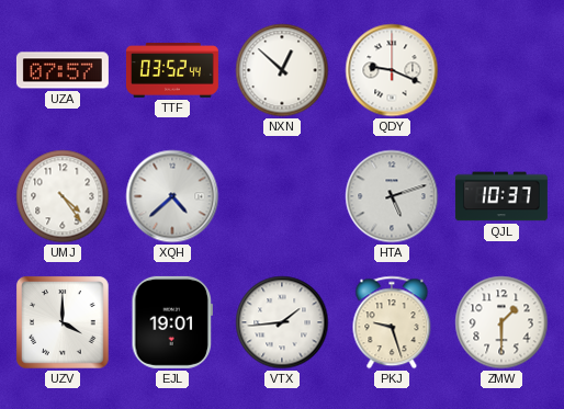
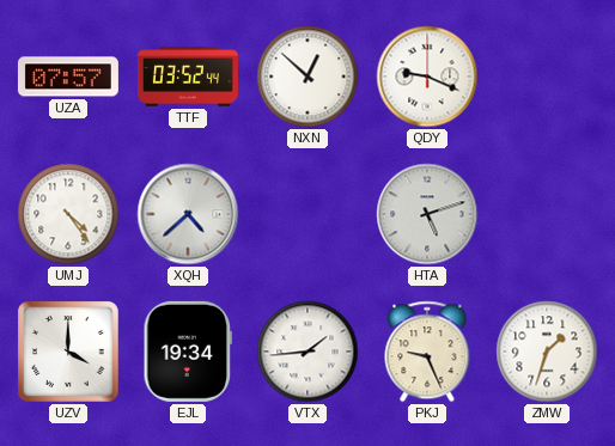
QJL: 10:37 -> none (501, 196)
EJL: 19:01 -> 19:34 (187, 352)
PKJ: 9:27 -> 9:26 (427, 352)
ZMW: 1:30 -> 1:33 (547, 352)
